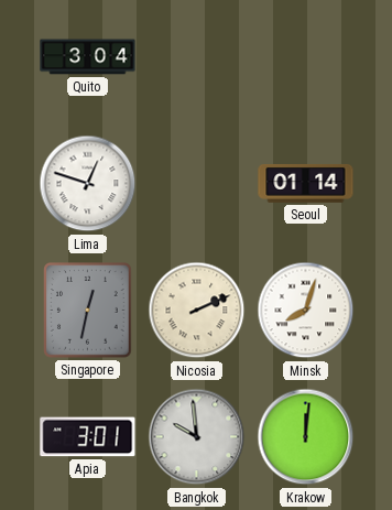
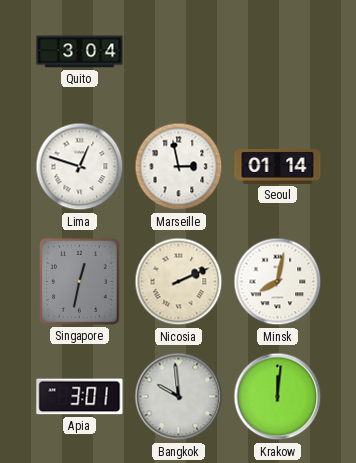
Marseille: none -> 2:58 (179, 167)
Minsk: 8:03 -> 8:02 (278, 282)
